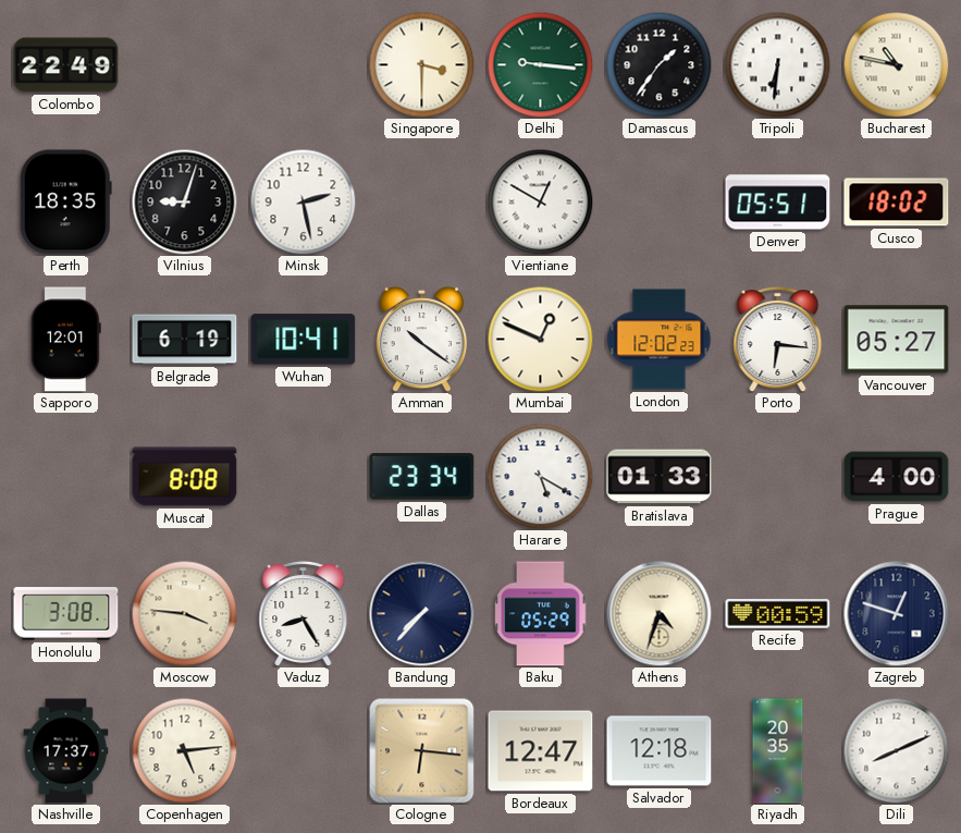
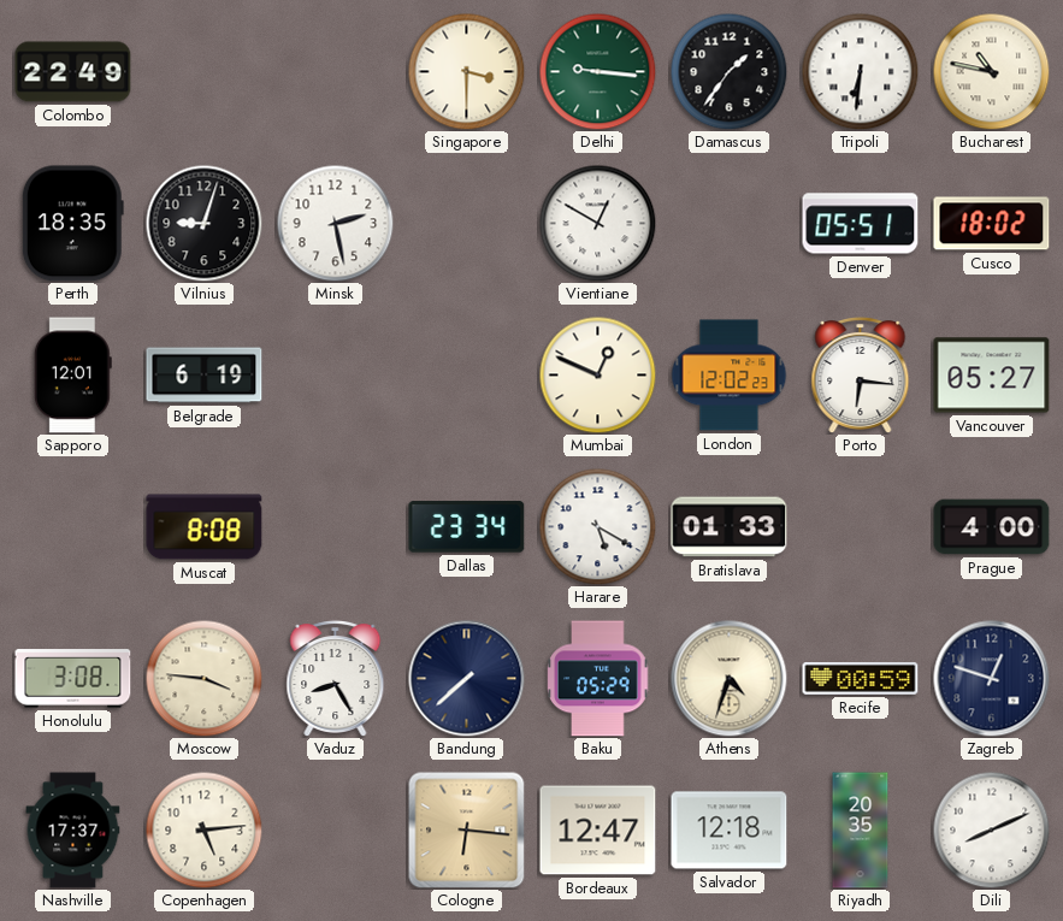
Wuhan: 10:41 -> none (304, 340)
Amman: 10:21 -> none (422, 339)
Bandung: 7:37 -> 7:38 (467, 679)
